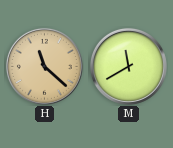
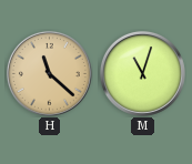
M: 11:40 -> 11:03 (142, 73)
